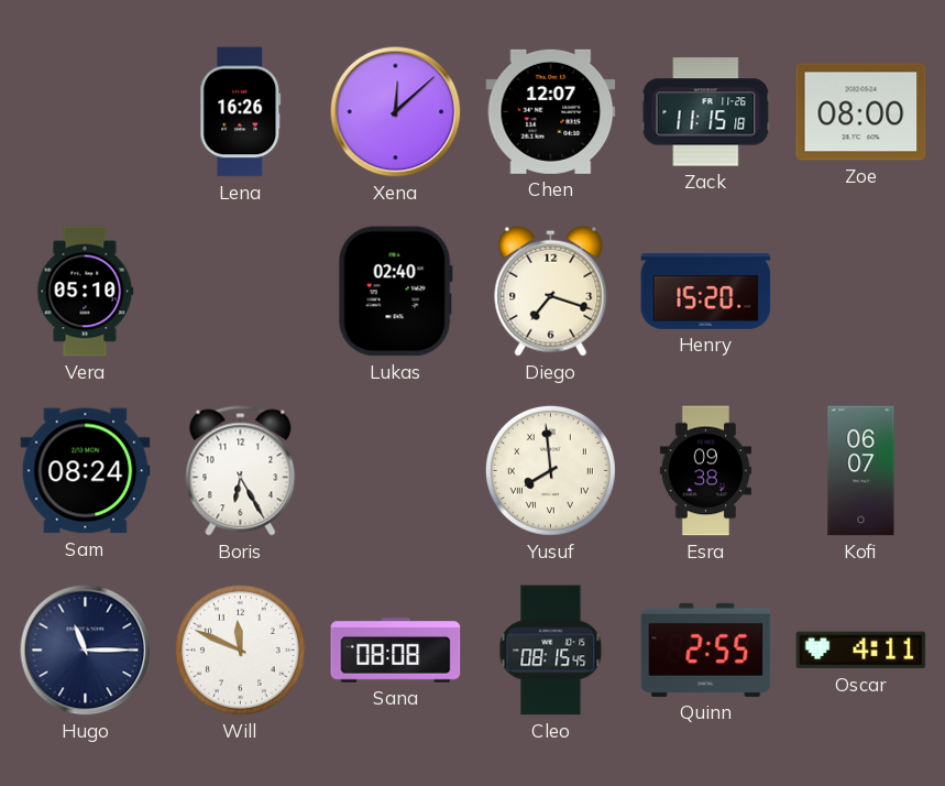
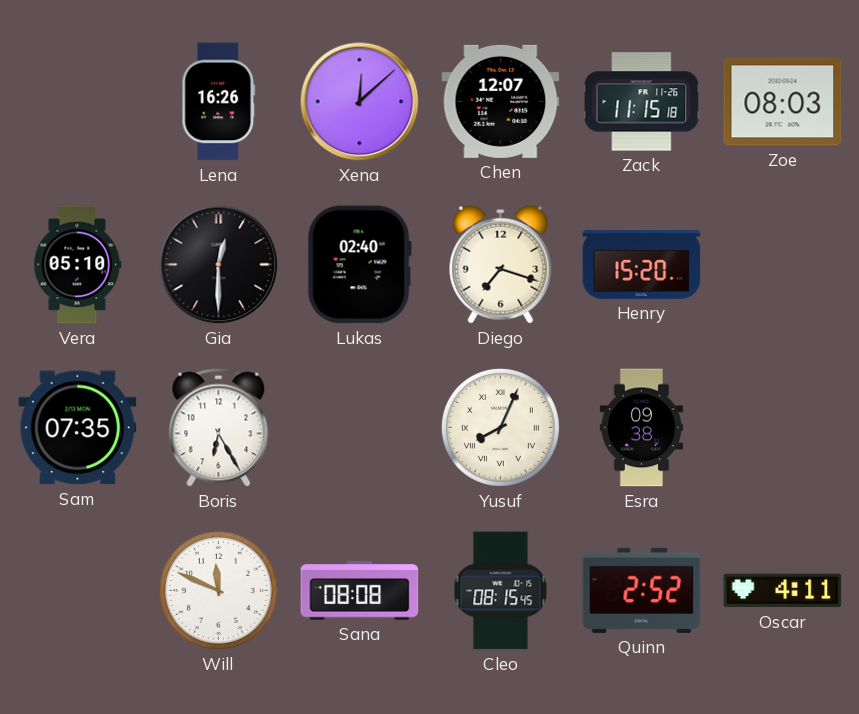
Zoe: 08:00 -> 08:03 (783, 102)
Gia: none -> 12:30 (219, 265)
Sam: 08:24 -> 07:35 (78, 428)
Yusuf: 7:59 -> 8:04 (500, 427)
Kofi: 06:07 -> none (861, 471)
Hugo: 11:15 -> none (86, 651)
Quinn: 2:55 -> 2:52 (642, 590)
